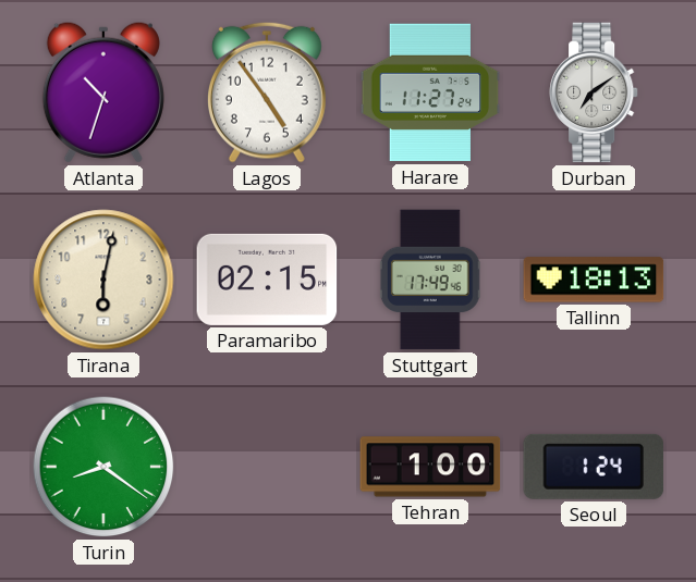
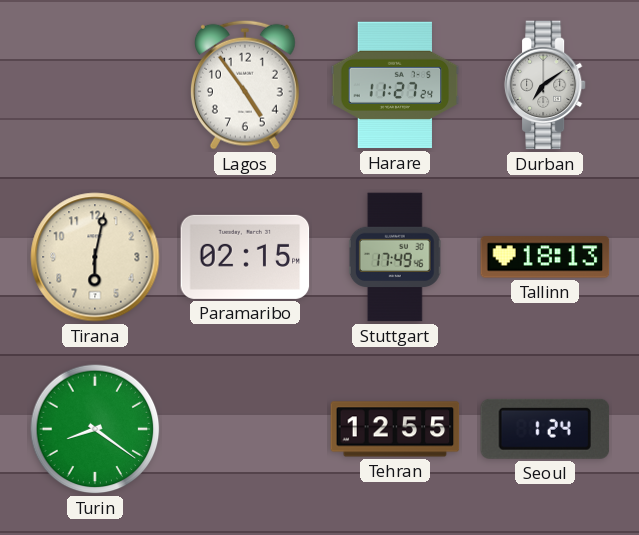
Atlanta: 10:33 -> none (103, 92)
Tehran: 1:00 -> 12:55 (395, 429)
